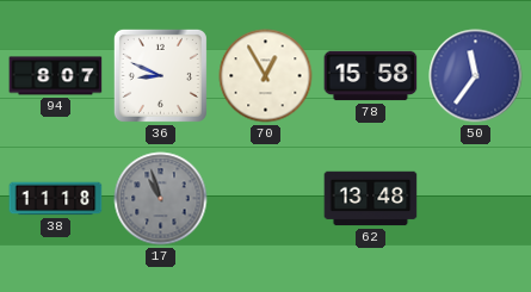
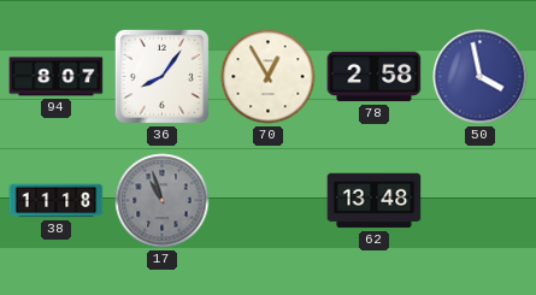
36: 8:49 -> 8:06 (161, 76)
78: 15:58 -> 2:58 (375, 77)
50: 11:36 -> 3:58 (481, 77)
